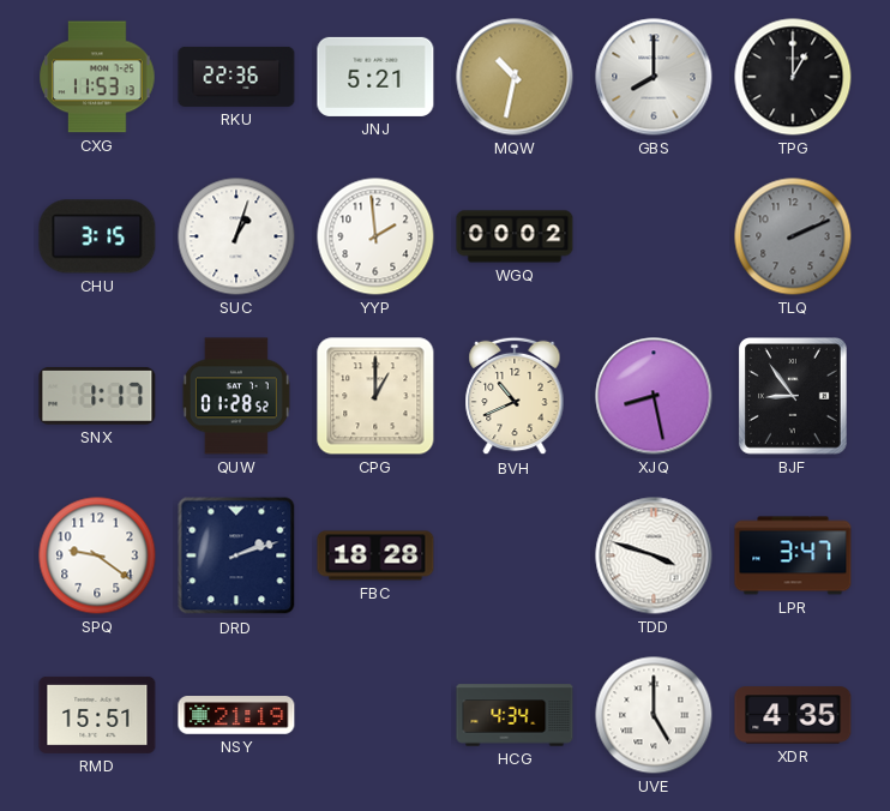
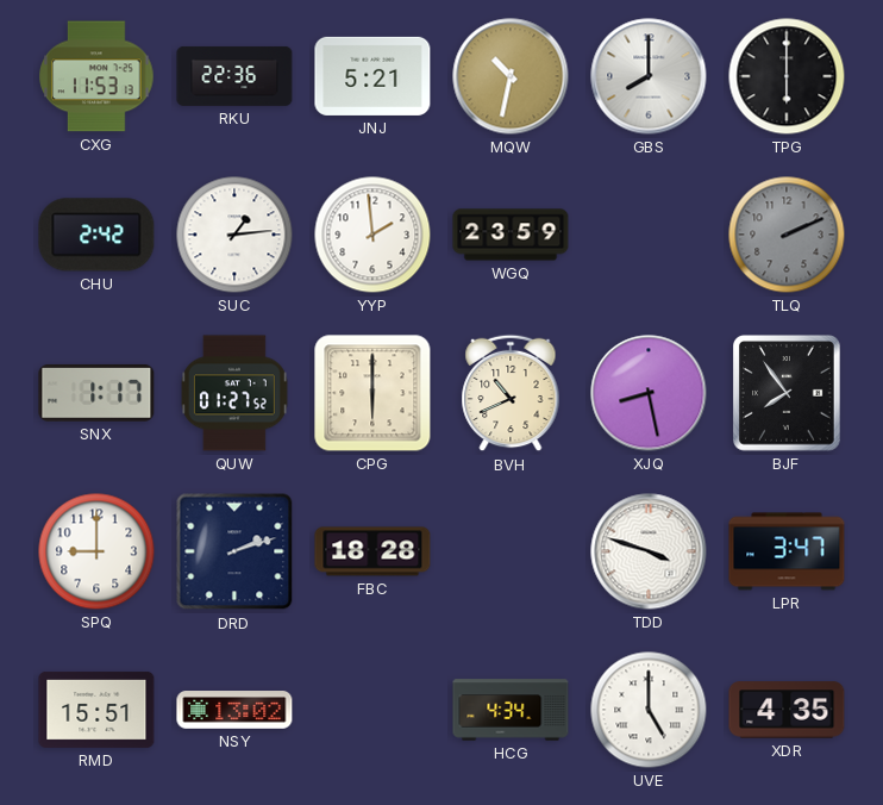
TPG: 1:00 -> 6:00 (787, 76)
CHU: 3:15 -> 2:42 (96, 235)
SUC: 1:03 -> 1:14 (234, 235)
WGQ: 00:02 -> 23:59 (511, 235)
QUW: 01:28 -> 01:27 (234, 393)
CPG: 1:00 -> 6:00 (372, 393)
BJF: 8:54 -> 7:54 (788, 393)
SPQ: 9:21 -> 9:00 (96, 551)
NSY: 21:19 -> 13:02 (234, 710)
